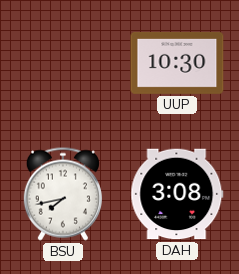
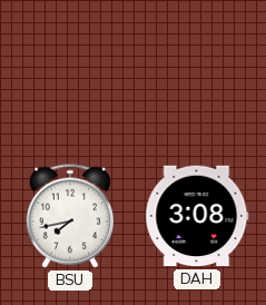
UUP: 10:30 -> none (177, 63)
